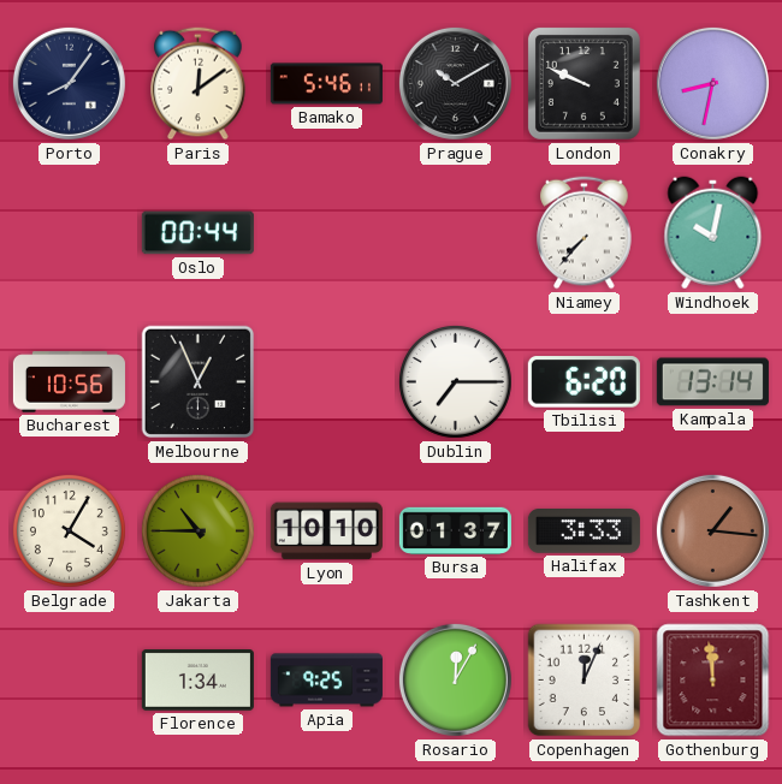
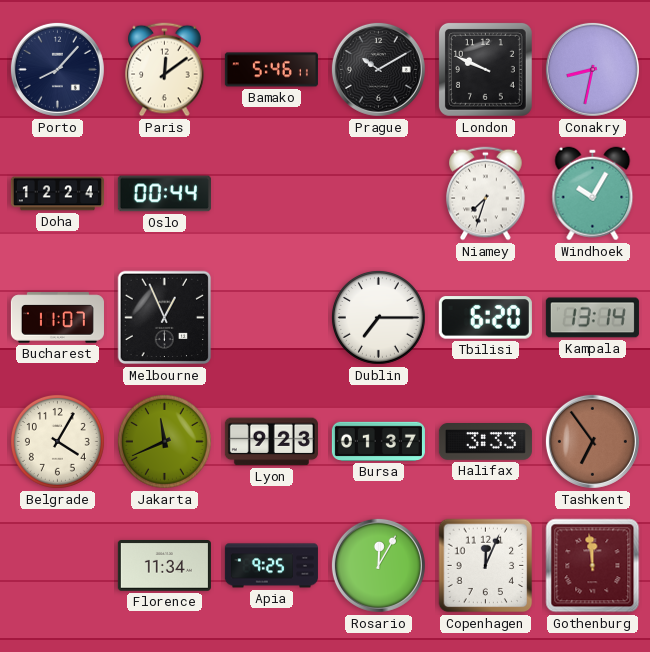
Porto: 8:06 -> 8:07 (57, 69)
Doha: none -> 12:24 (57, 194)
Niamey: 7:37 -> 7:33 (486, 194)
Windhoek: 10:02 -> 10:05 (593, 194)
Bucharest: 10:56 -> 11:07 (57, 318)
Jakarta: 10:45 -> 11:41 (164, 441)
Lyon: 10:10 -> 9:23 (271, 442)
Tashkent: 1:16 -> 6:54 (592, 441)
Florence: 1:34 -> 11:34 (164, 566)
